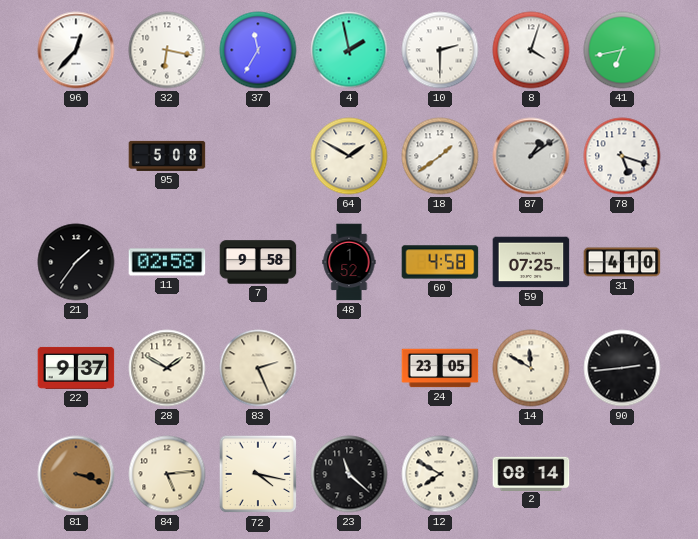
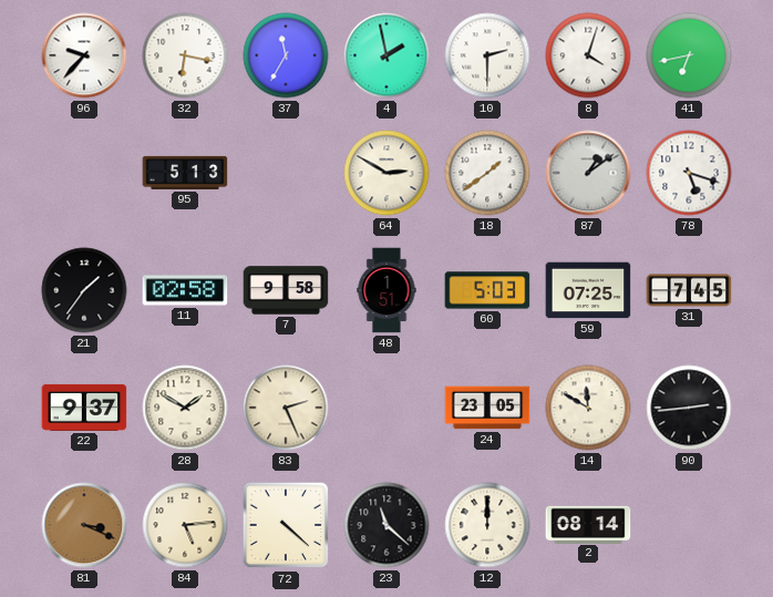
96: 12:37 -> 9:37 (84, 55)
95: 5:08 -> 5:13 (185, 173)
64: 1:50 -> 2:50 (386, 173)
48: 1:52 -> 1:51 (386, 290)
60: 4:58 -> 5:03 (487, 290)
31: 4:10 -> 7:45 (689, 290)
81: 3:18 -> 3:19 (84, 525)
72: 4:17 -> 4:22 (286, 525)
12: 7:50 -> 12:00 (487, 525)
